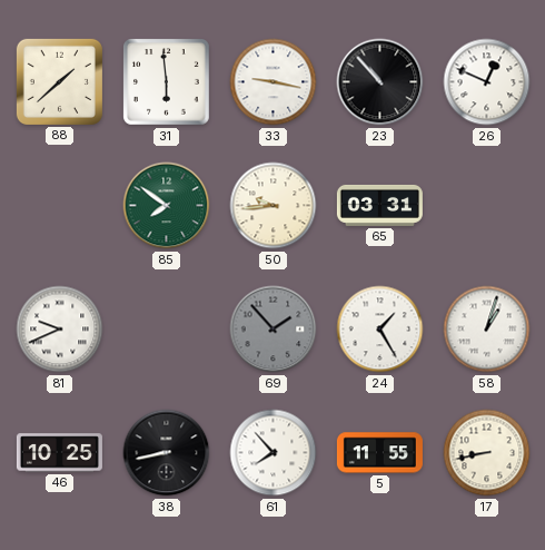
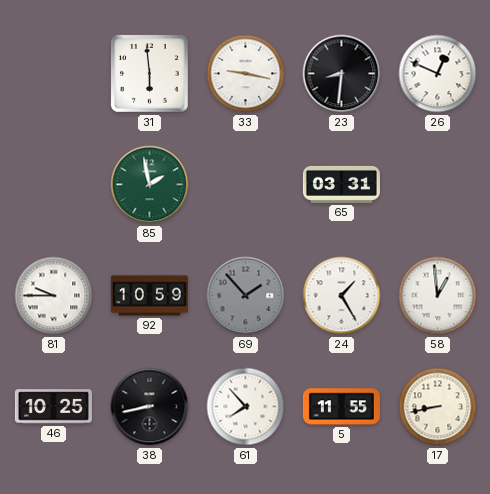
88: 1:38 -> none (59, 81)
23: 10:53 -> 8:31 (342, 74)
85: 7:51 -> 1:58 (150, 185)
50: 9:44 -> none (274, 206)
81: 9:41 -> 9:45 (54, 296)
92: none -> 10:59 (149, 296)
58: 1:03 -> 12:59 (438, 296)
